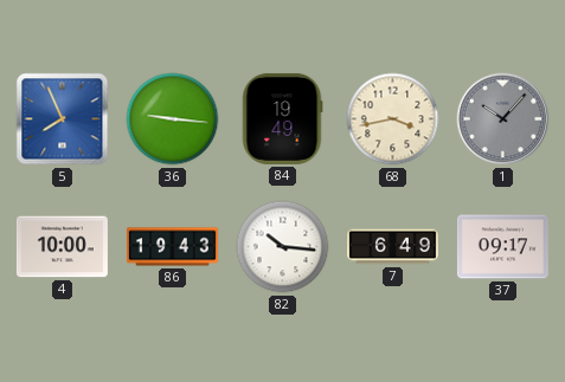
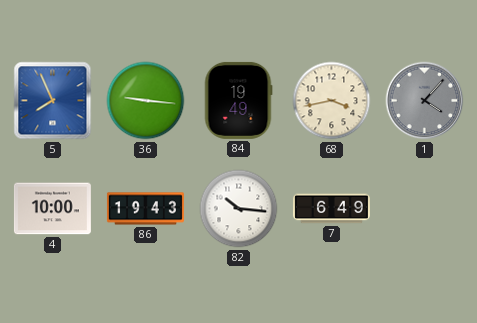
1: 10:07 -> 4:07 (425, 101)
37: 09:17 -> none (502, 247)
